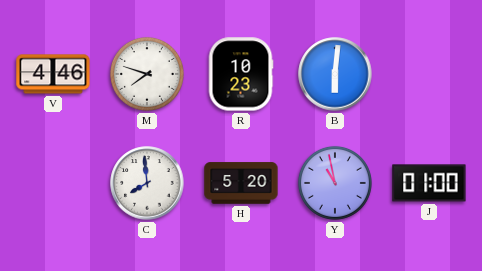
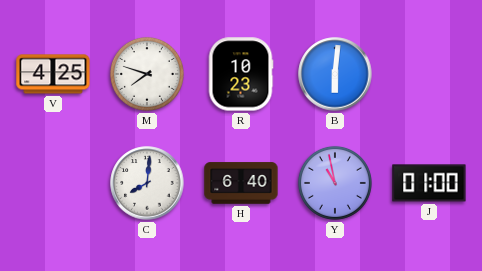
V: 4:46 -> 4:25 (53, 74)
C: 7:59 -> 8:01 (147, 183)
H: 5:20 -> 6:40 (241, 183)
